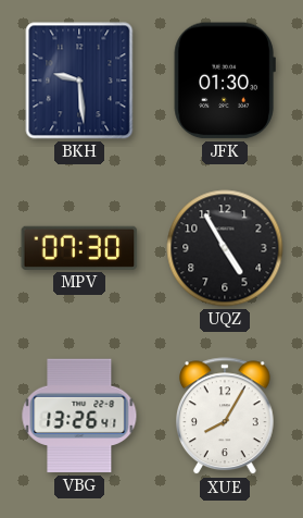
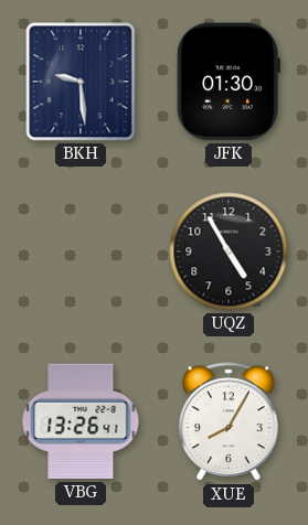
MPV: 07:30 -> none (79, 248)
